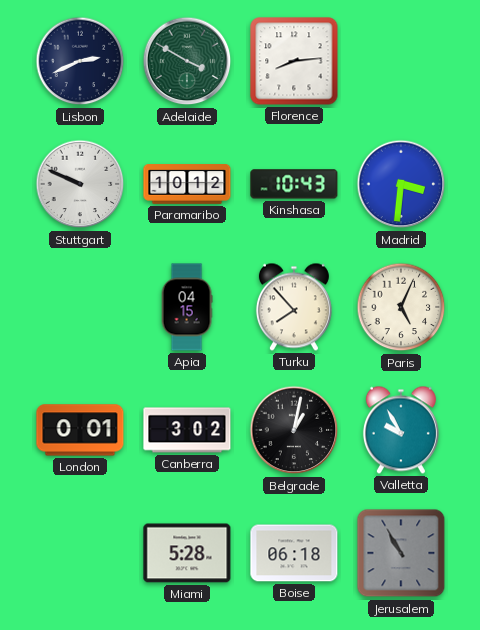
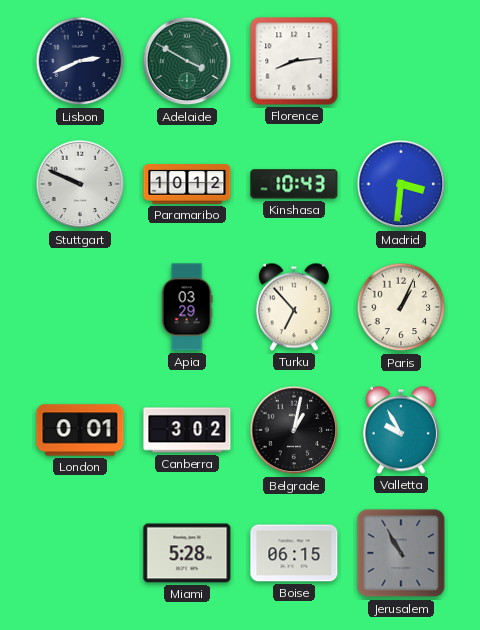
Apia: 04:15 -> 03:29 (187, 307)
Turku: 7:53 -> 6:53 (294, 307)
Paris: 5:04 -> 1:04 (401, 307)
Boise: 06:18 -> 06:15 (294, 553)
